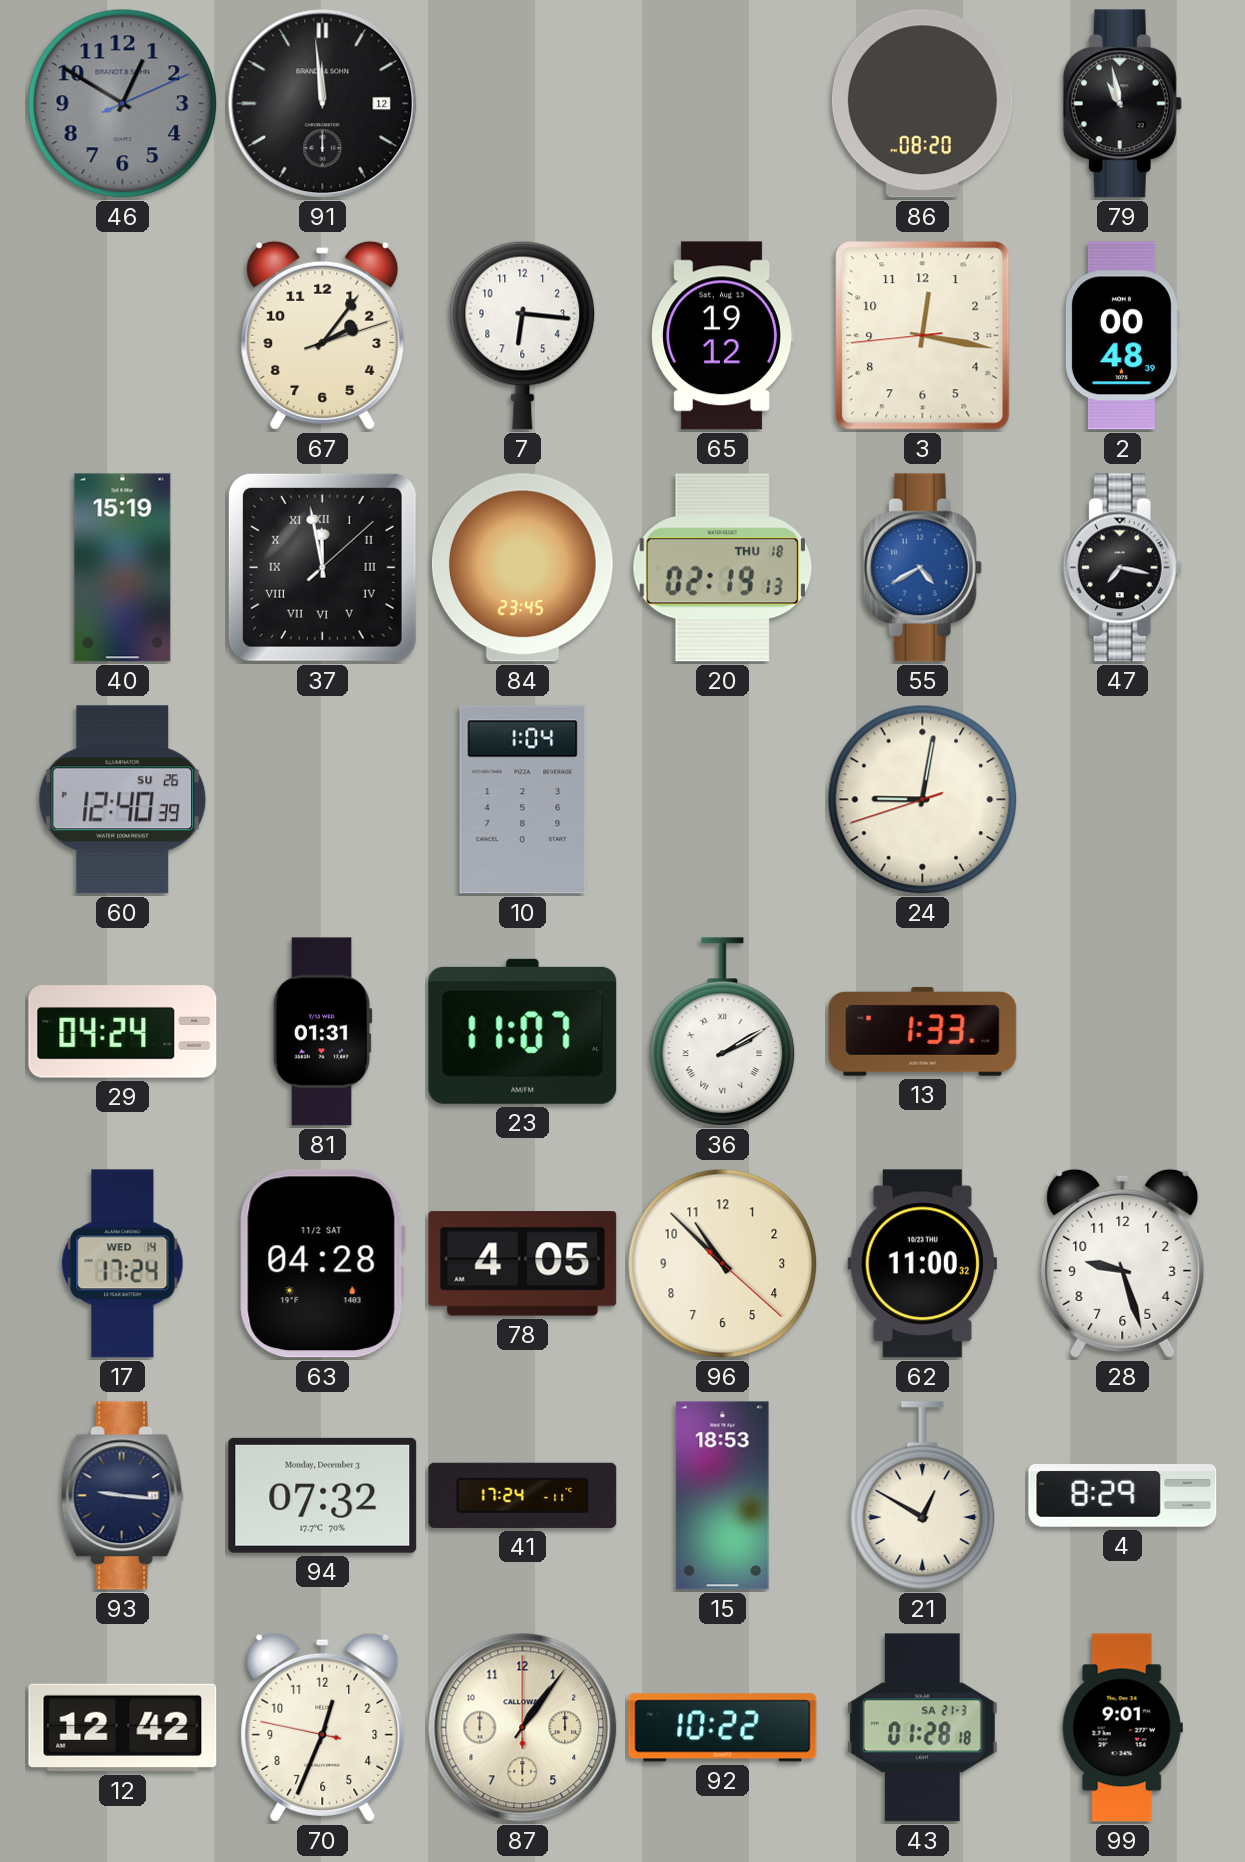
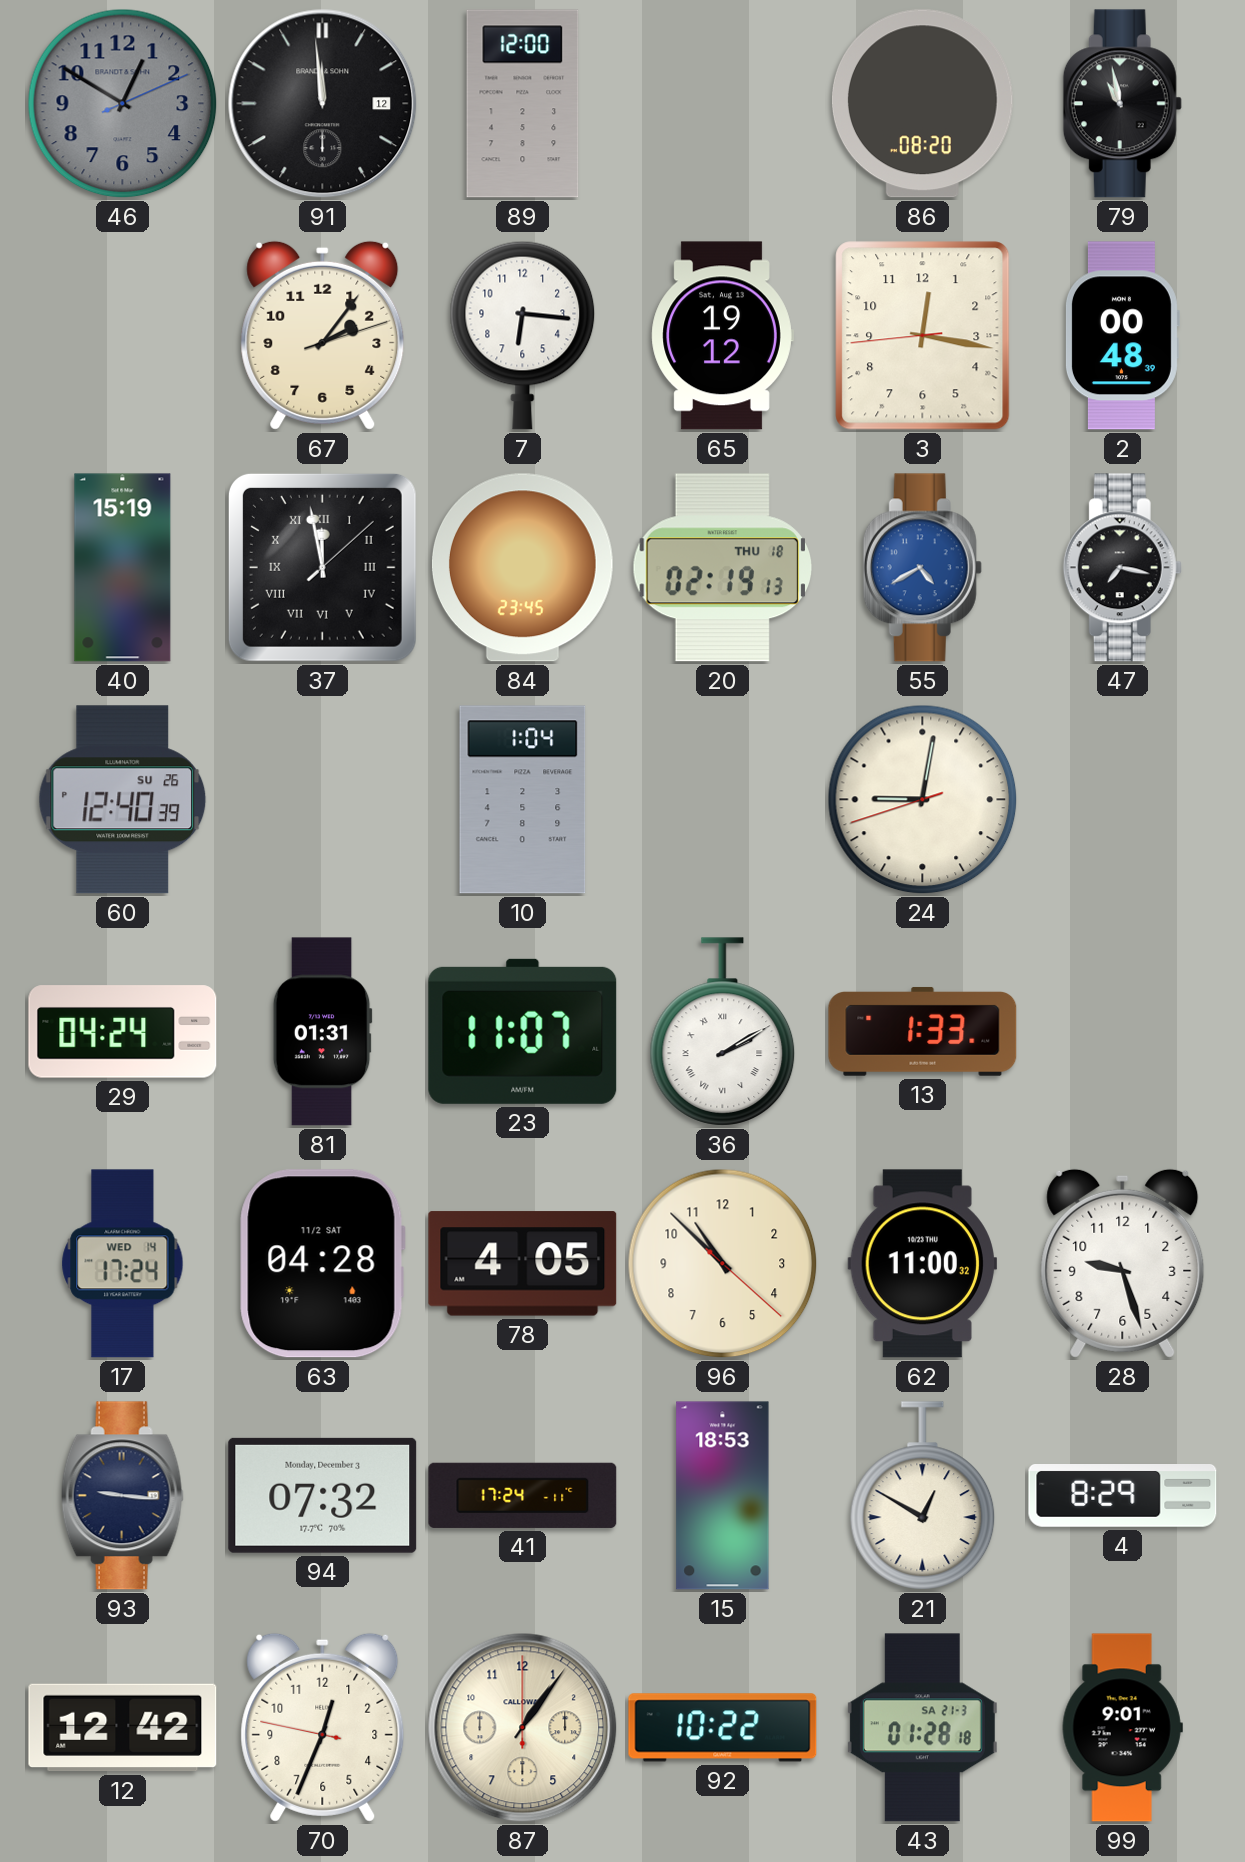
89: none -> 12:00 (523, 104)
